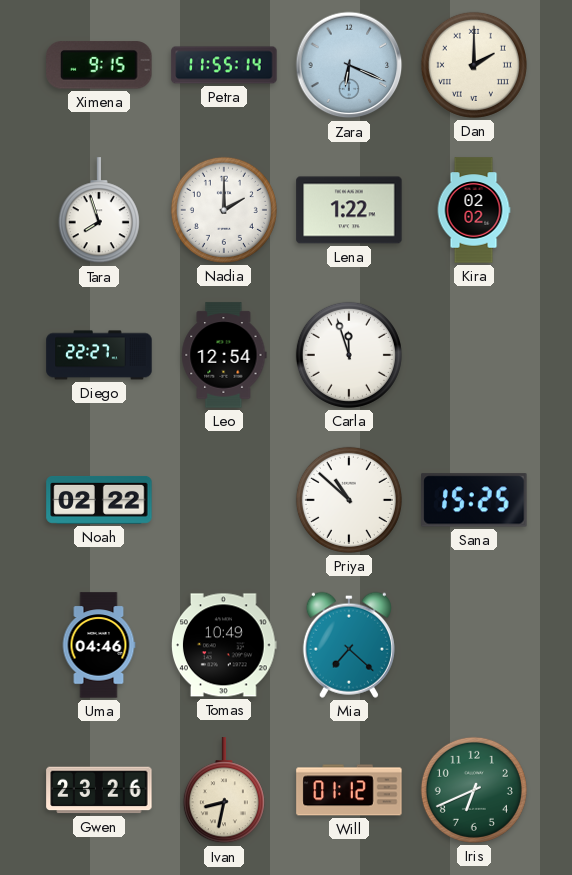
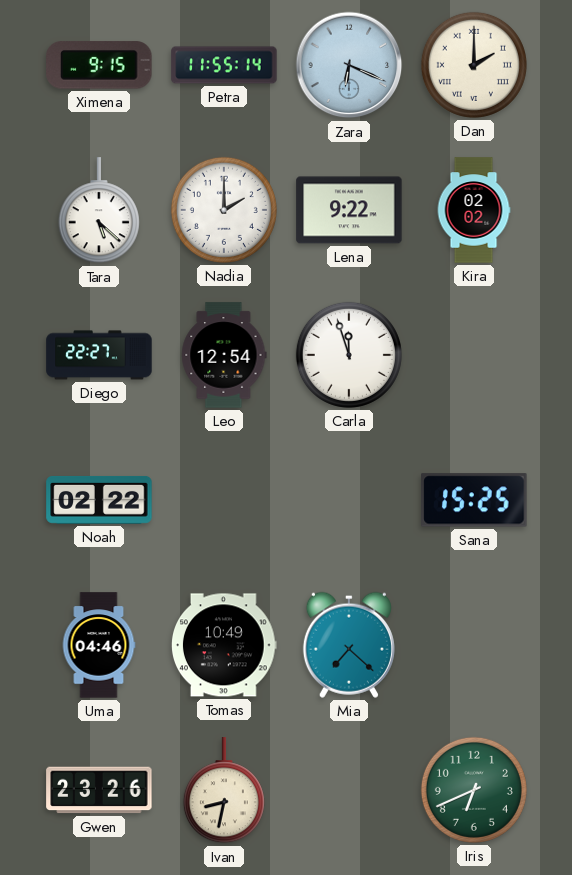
Tara: 7:57 -> 5:22 (99, 211)
Lena: 1:22 -> 9:22 (349, 210)
Priya: 10:52 -> none (349, 500)
Will: 01:12 -> none (349, 790)
